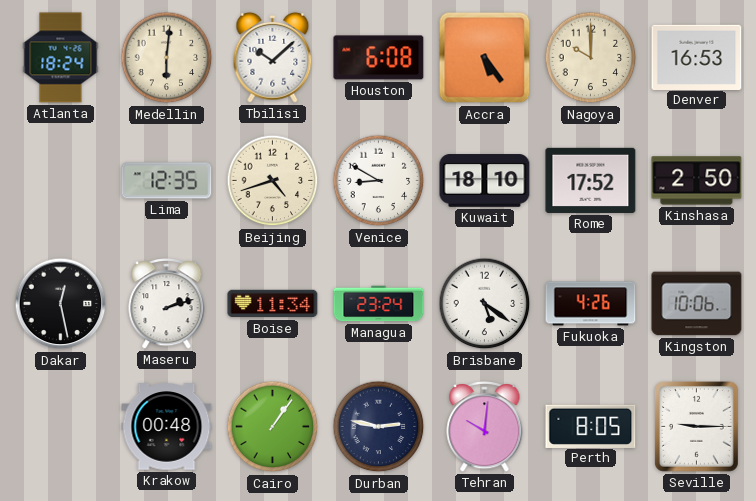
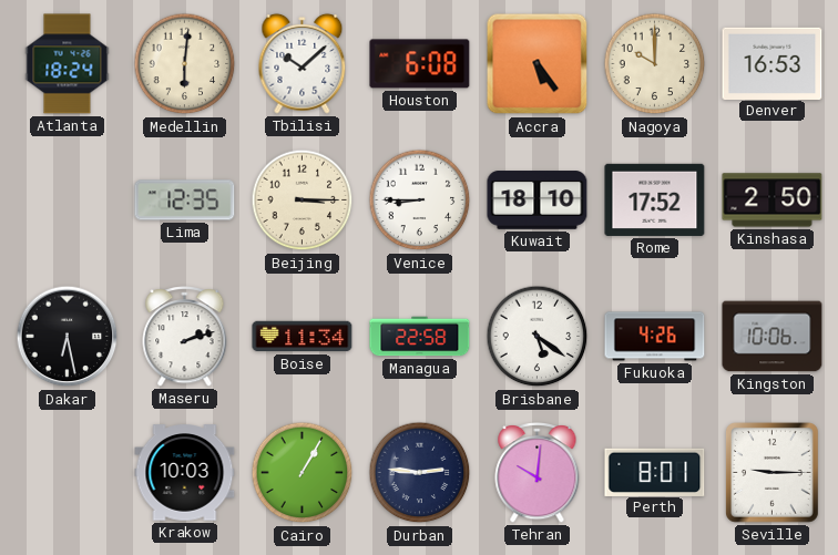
Beijing: 4:42 -> 3:15 (303, 201)
Venice: 8:50 -> 8:45 (420, 201)
Dakar: 12:28 -> 6:28 (68, 337)
Managua: 23:24 -> 22:58 (420, 337)
Krakow: 00:48 -> 10:03 (185, 473)
Cairo: 1:06 -> 1:05 (303, 473)
Durban: 2:47 -> 2:46 (420, 473)
Perth: 8:05 -> 8:01 (655, 472)
